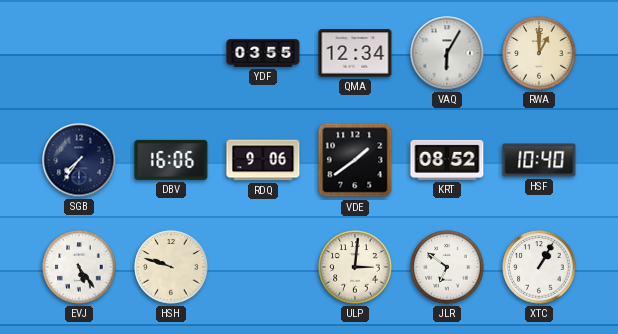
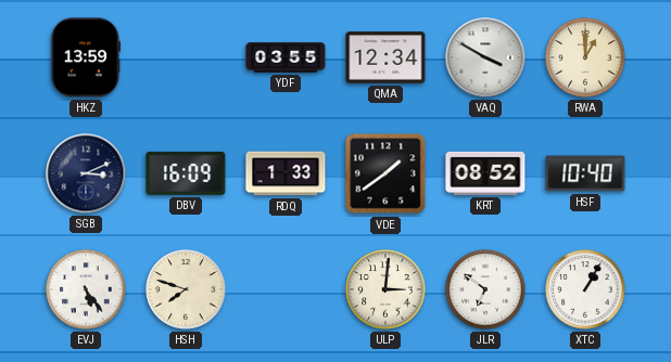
HKZ: none -> 13:59 (86, 57)
VAQ: 6:05 -> 3:50 (485, 57)
SGB: 7:36 -> 3:11 (86, 173)
DBV: 16:06 -> 16:09 (186, 173)
RDQ: 9:06 -> 1:33 (286, 173)
HSH: 9:48 -> 7:48 (186, 289)
